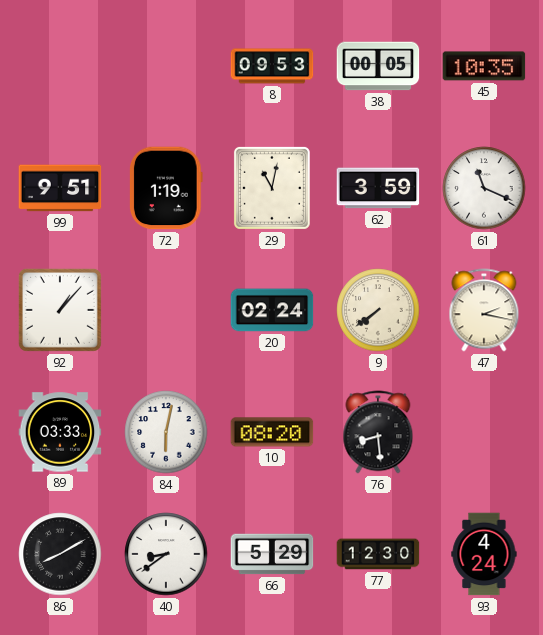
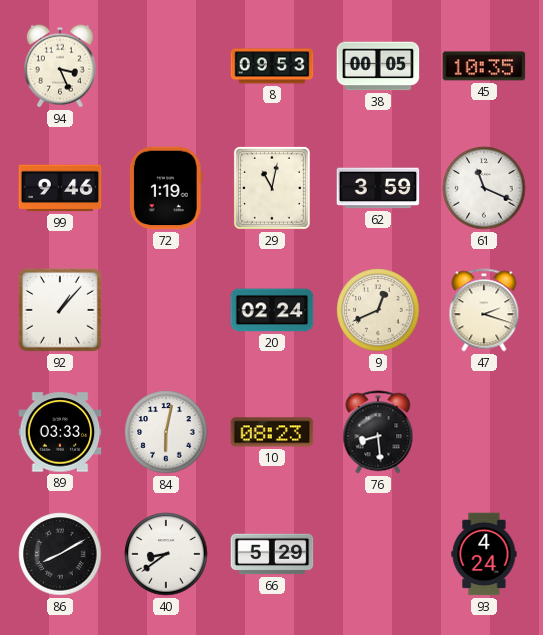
94: none -> 3:26 (60, 66)
99: 9:51 -> 9:46 (60, 188)
9: 7:39 -> 12:41 (378, 310)
47: 2:17 -> 2:18 (484, 310)
10: 08:20 -> 08:23 (272, 432)
77: 12:30 -> none (378, 554)
